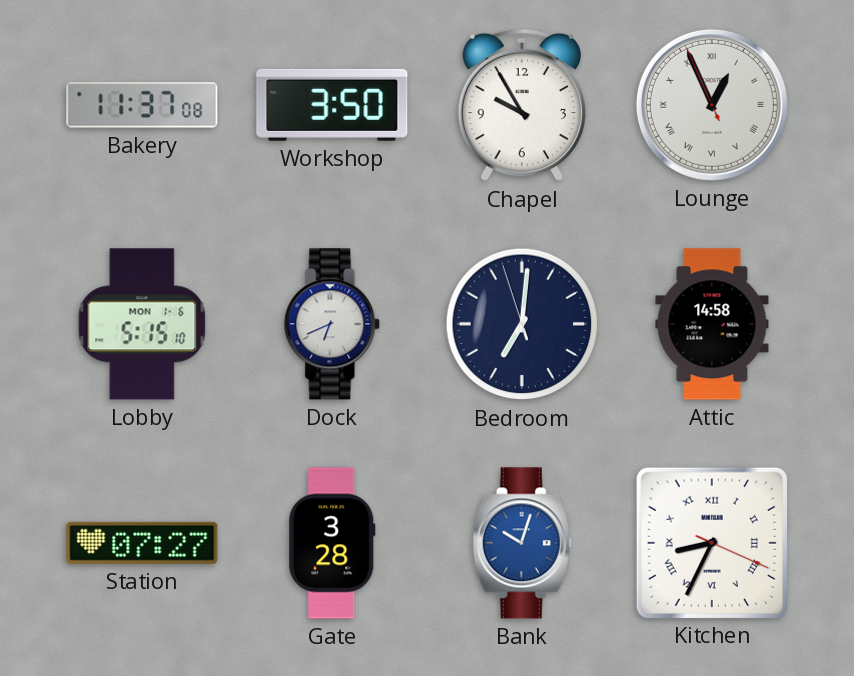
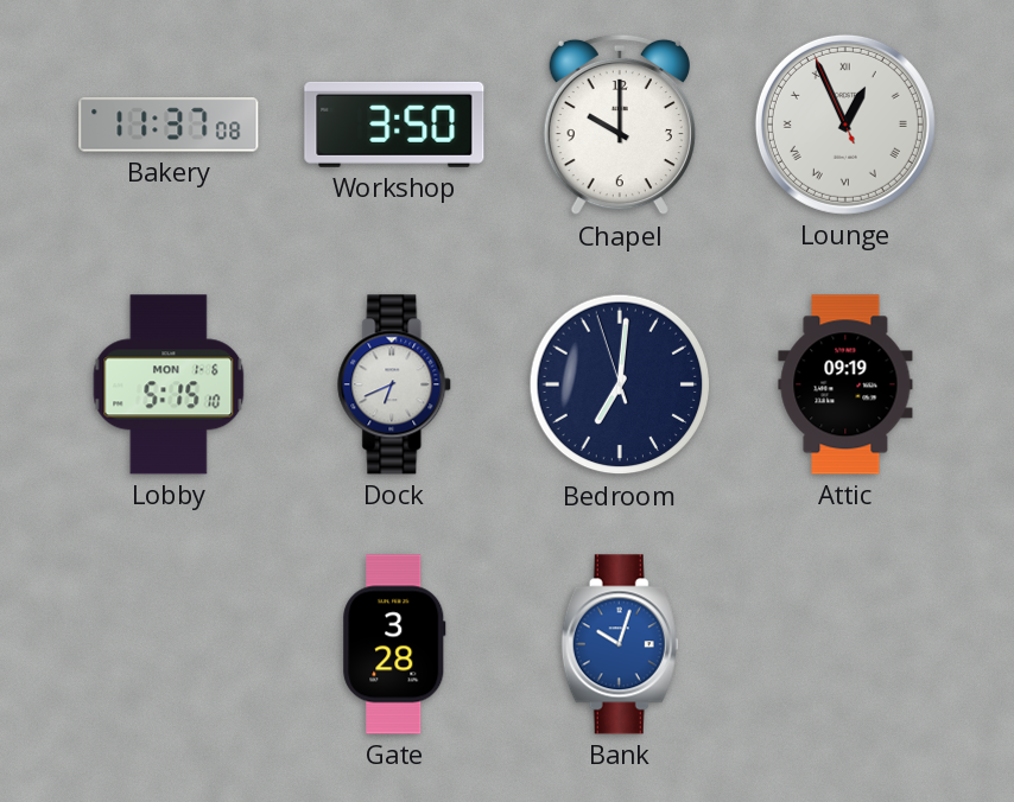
Chapel: 9:55 -> 10:00 (620, 125)
Attic: 14:58 -> 09:19 (845, 384)
Station: 07:27 -> none (142, 543)
Kitchen: 8:34 -> none (711, 542)
